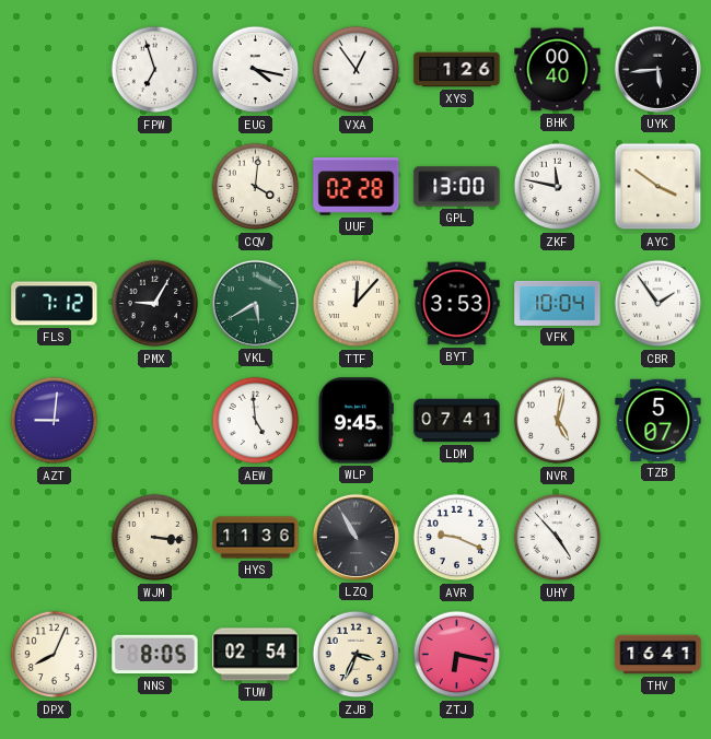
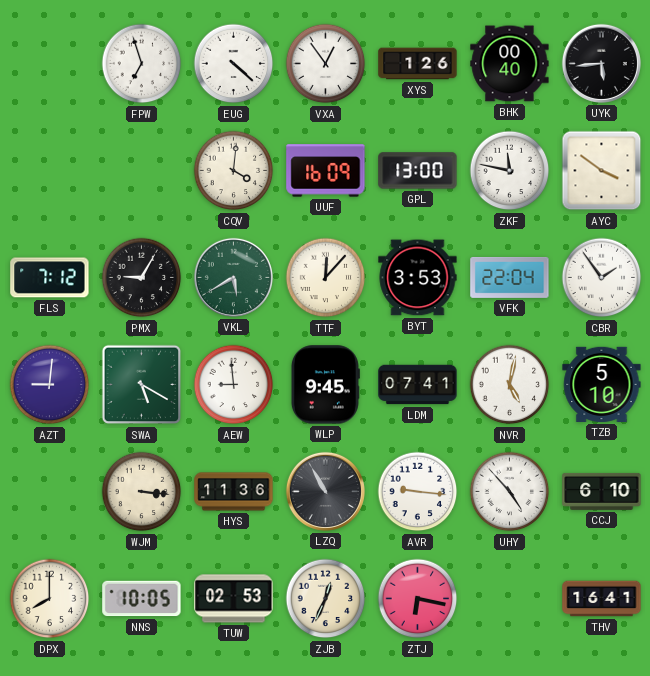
EUG: 4:17 -> 4:22 (234, 64)
UUF: 02:28 -> 16:09 (326, 171)
VFK: 10:04 -> 22:04 (510, 277)
SWA: none -> 5:20 (142, 385)
AEW: 4:59 -> 8:59 (234, 385)
TZB: 5:07 -> 5:10 (602, 384)
AVR: 9:19 -> 9:16 (418, 492)
CCJ: none -> 6:10 (602, 491)
DPX: 8:04 -> 8:00 (50, 599)
NNS: 8:05 -> 10:05 (142, 599)
TUW: 02:54 -> 02:53 (234, 599)
ZJB: 3:34 -> 12:34 (326, 599)
